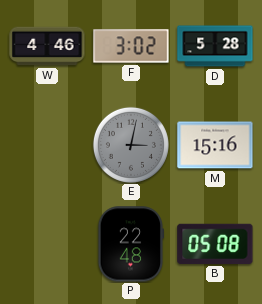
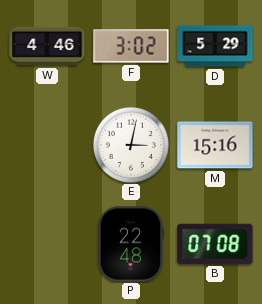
D: 5:28 -> 5:29 (215, 46)
E dial: grey -> white (131, 145)
B: 05:08 -> 07:08 (215, 244)
